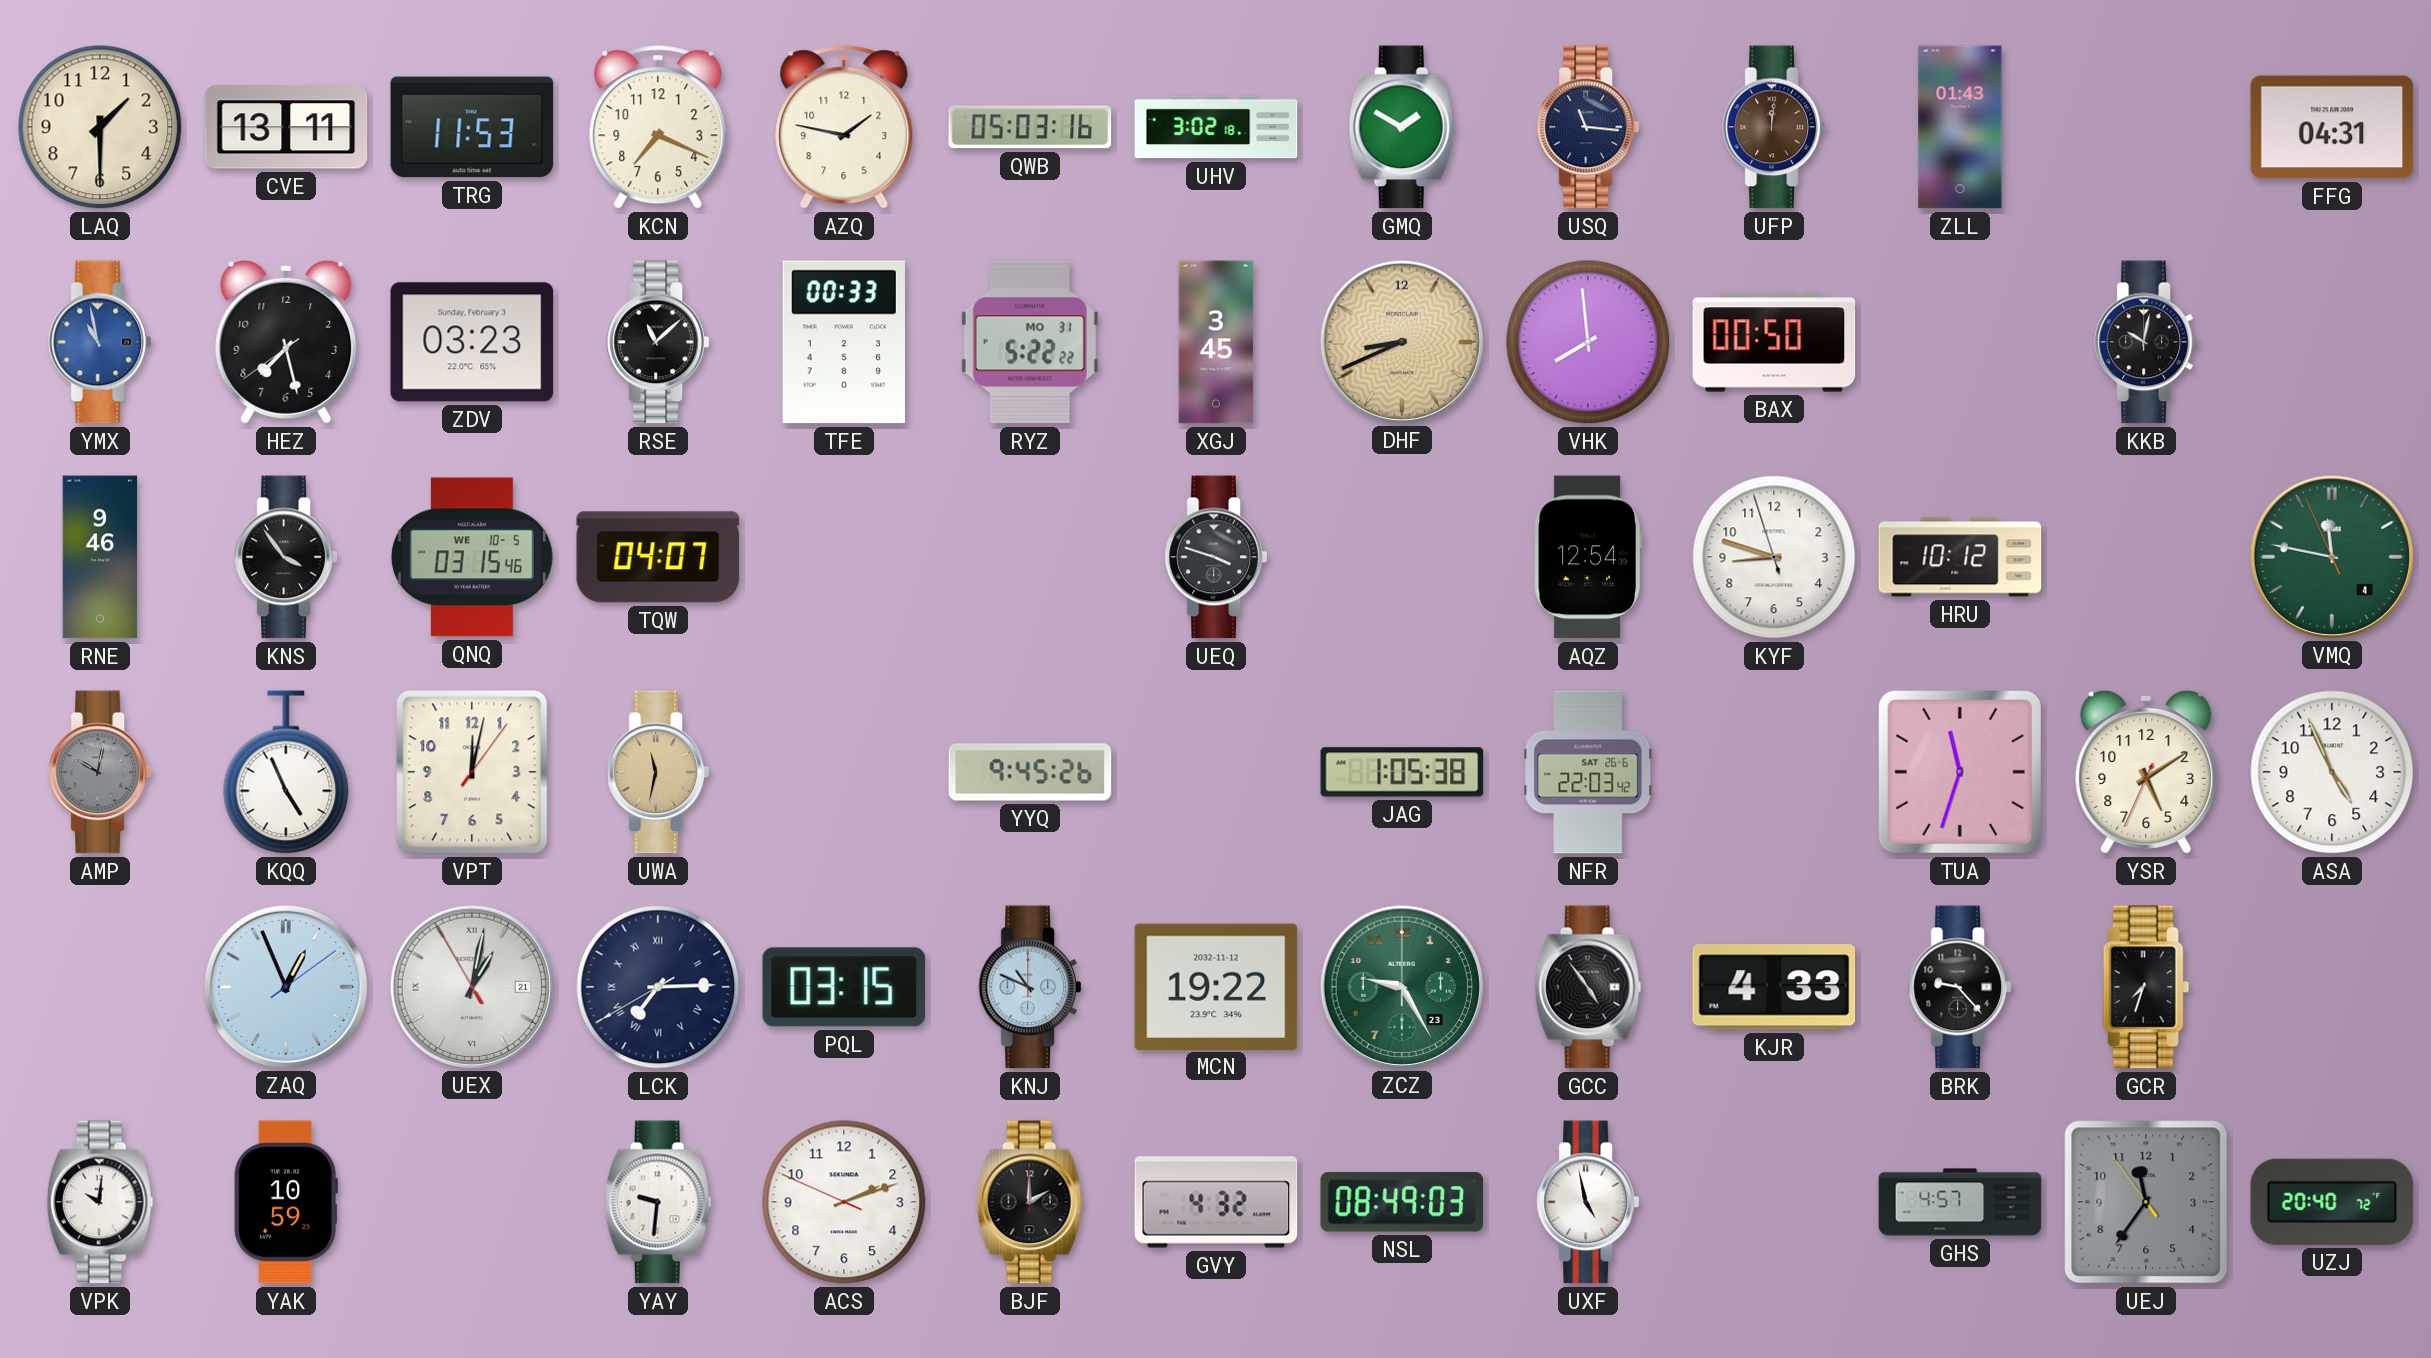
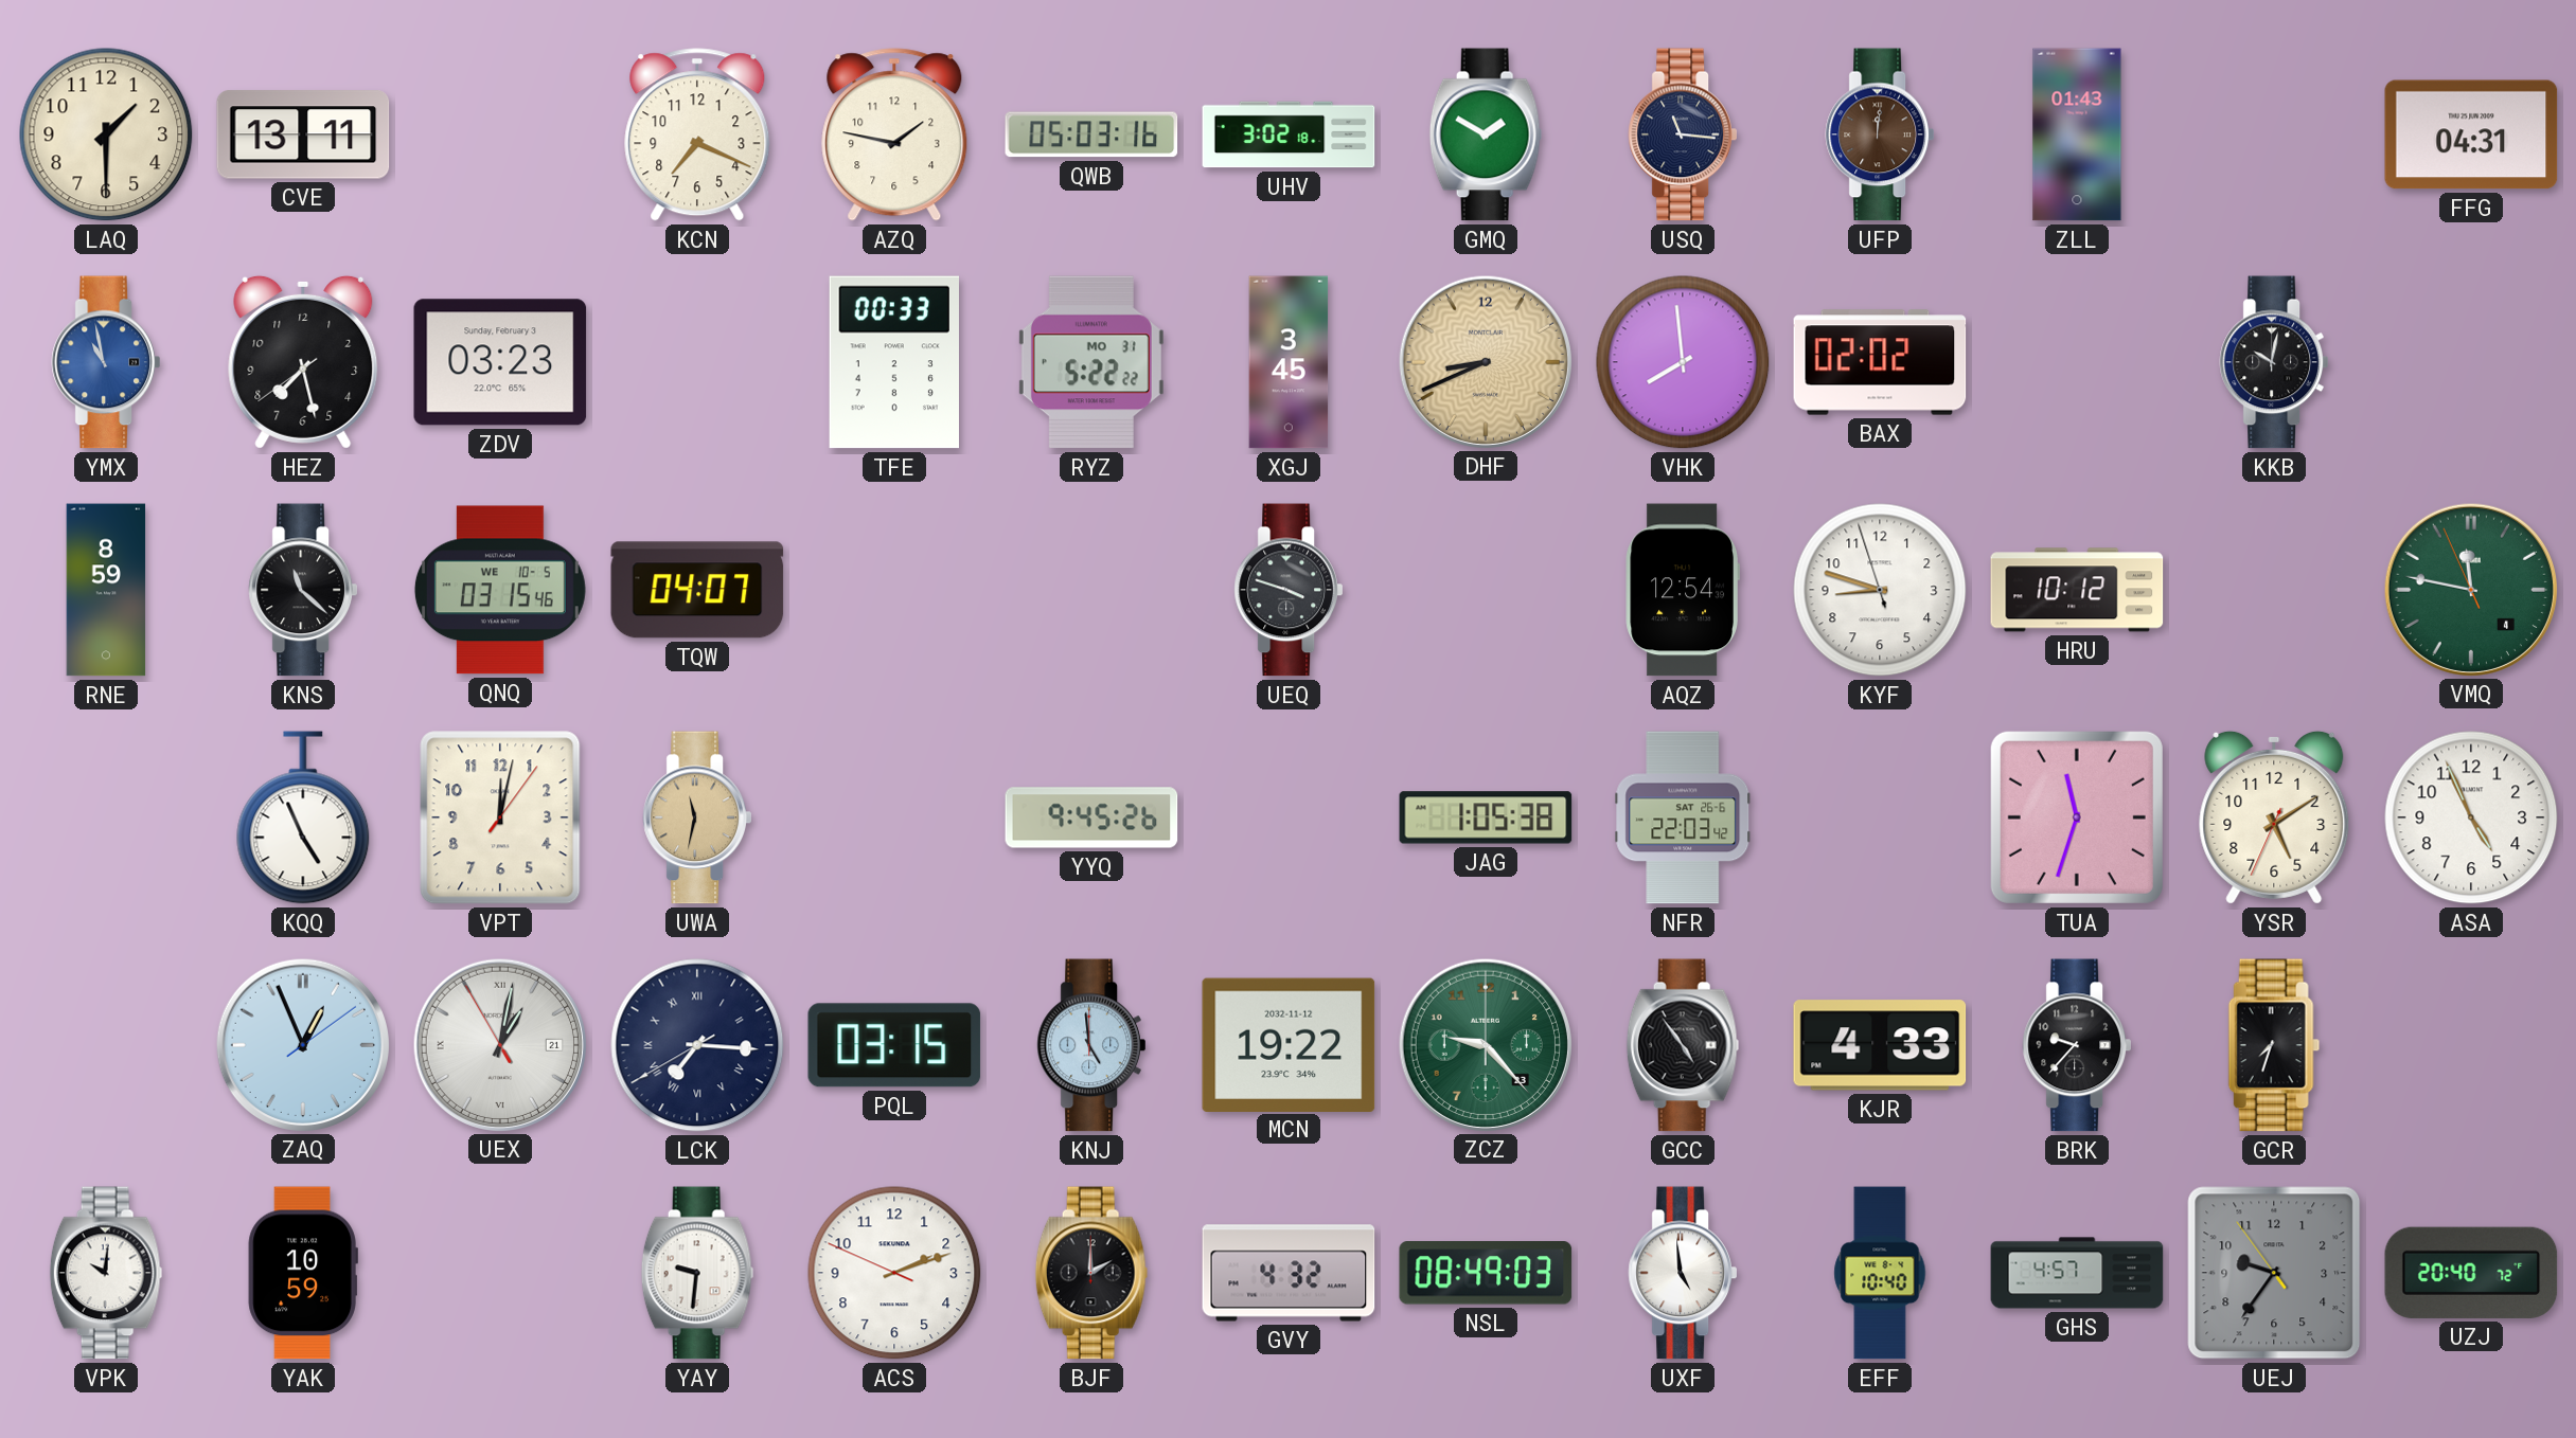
TRG: 11:53 -> none (472, 127)
RSE: 11:08 -> none (658, 342)
BAX: 00:50 -> 02:02 (1880, 362)
RNE: 9:46 -> 8:59 (106, 590)
KNS: 3:54 -> 11:22 (303, 590)
AMP: 10:02 -> none (100, 772)
LCK: 7:14 -> 7:15 (697, 1045)
KNJ: 10:49 -> 4:59 (1091, 1045)
ZCZ: 9:25 -> 9:23 (1485, 1044)
BRK: 9:23 -> 9:37 (2077, 1045)
UXF: 4:58 -> 4:59 (1683, 1273)
EFF: none -> 10:40 (1880, 1273)
UEJ: 11:35 -> 9:35 (2274, 1273)
